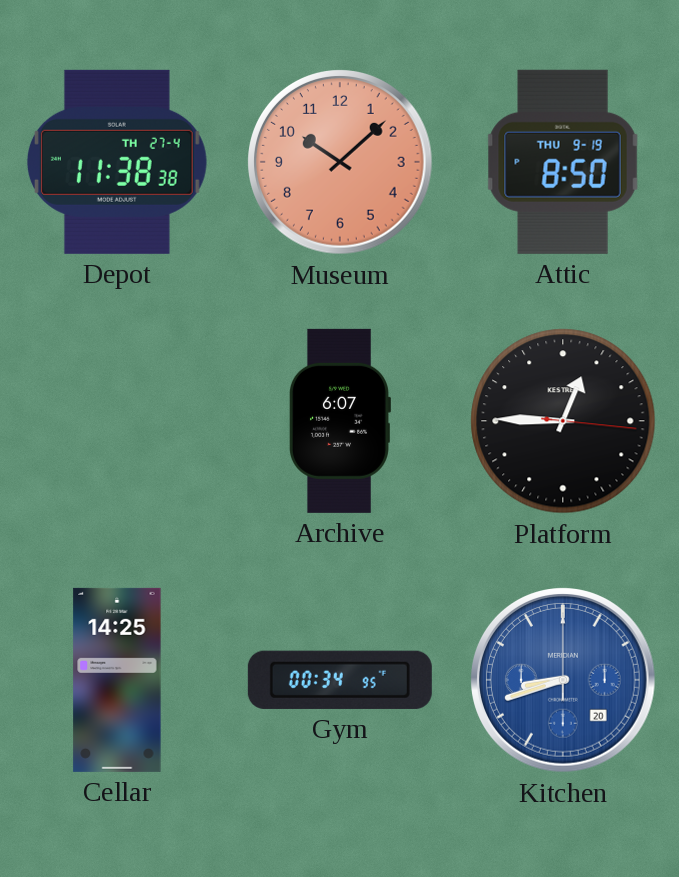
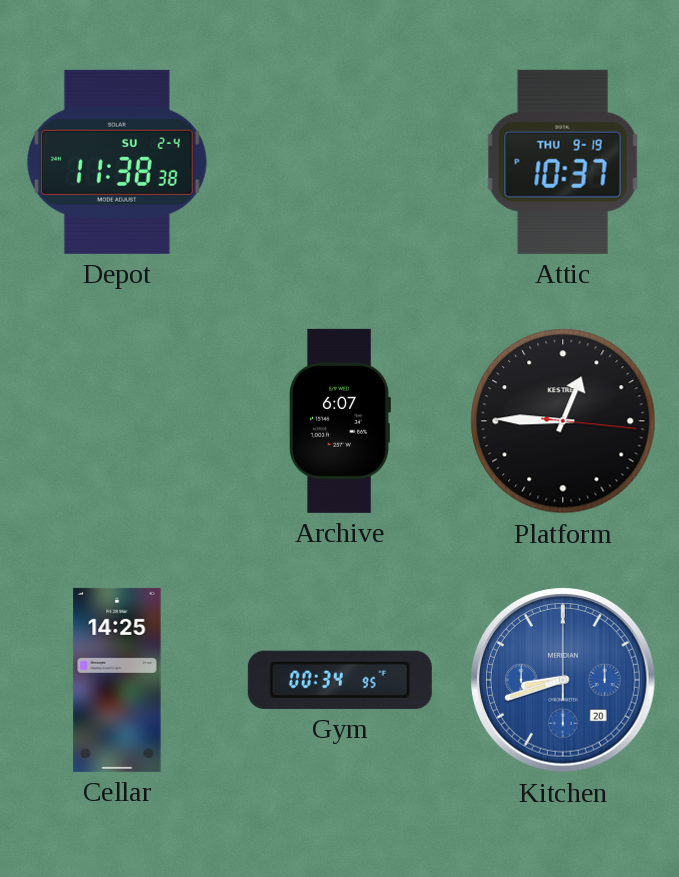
Depot date: TH 27-4 -> SU 2-4 (117, 162)
Museum: 10:08 -> none (341, 163)
Attic: 8:50 -> 10:37 (563, 162)
